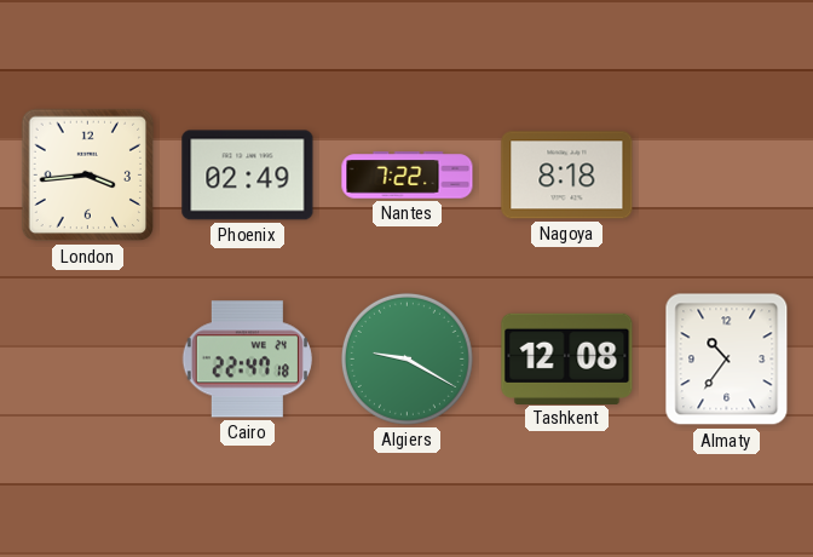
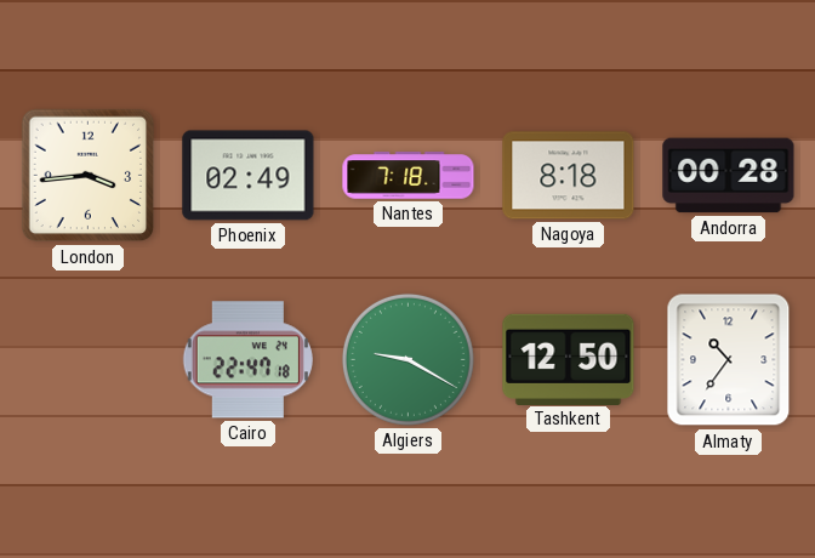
Nantes: 7:22 -> 7:18 (409, 176)
Andorra: none -> 00:28 (729, 176)
Tashkent: 12:08 -> 12:50 (569, 359)
